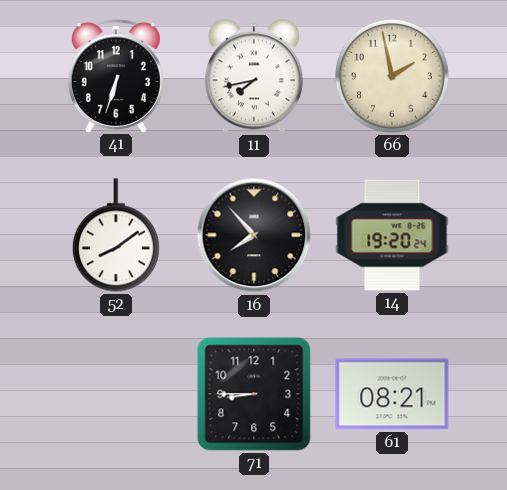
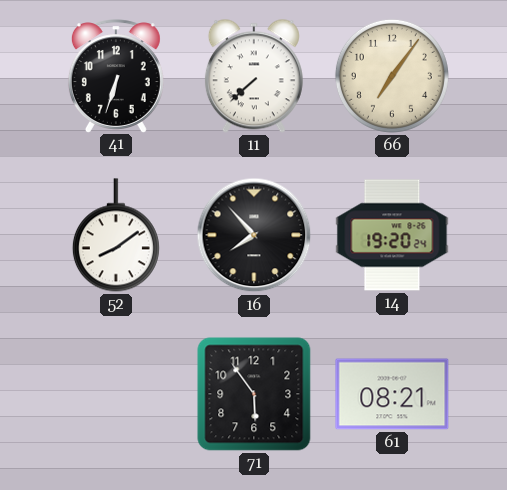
11: 7:43 -> 7:38 (254, 76)
66: 1:58 -> 7:06 (392, 76)
71: 8:45 -> 5:54 (254, 394)
